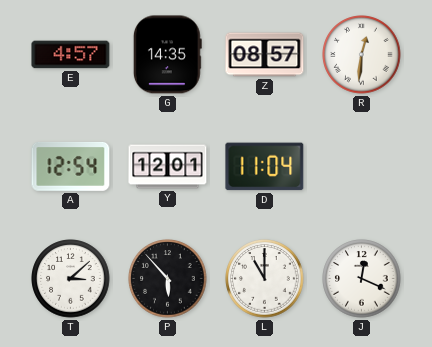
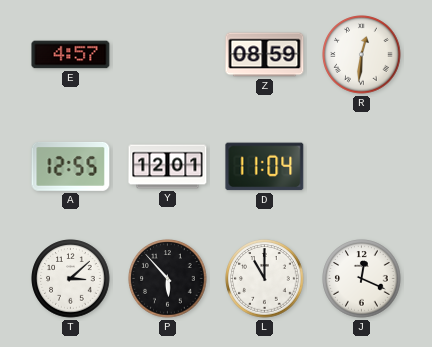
G: 14:35 -> none (167, 55)
Z: 08:57 -> 08:59 (265, 55)
A: 12:54 -> 12:55 (71, 167)
